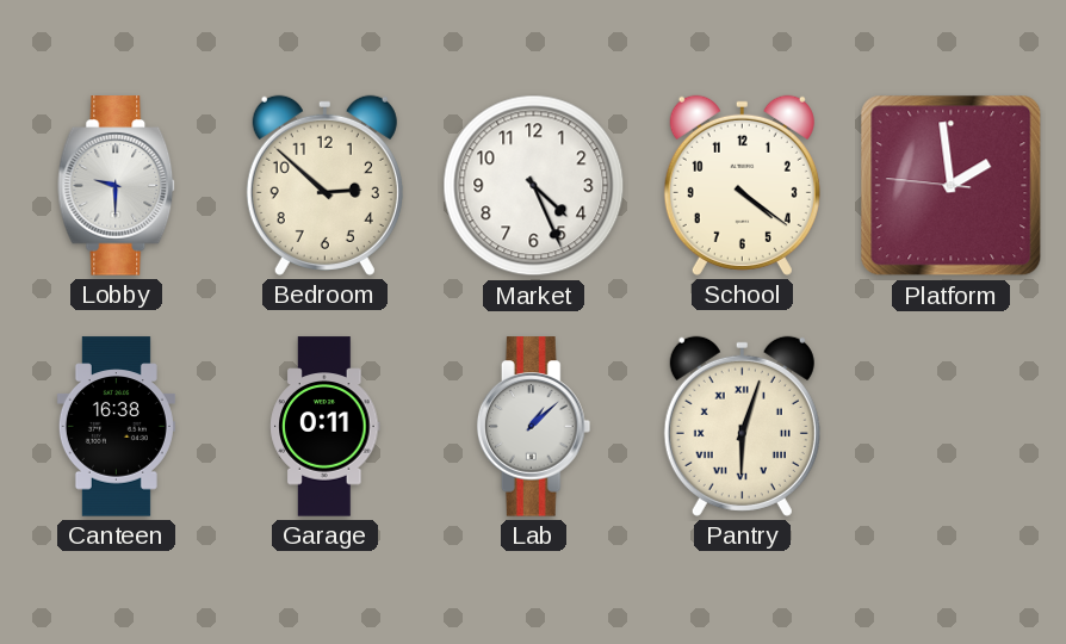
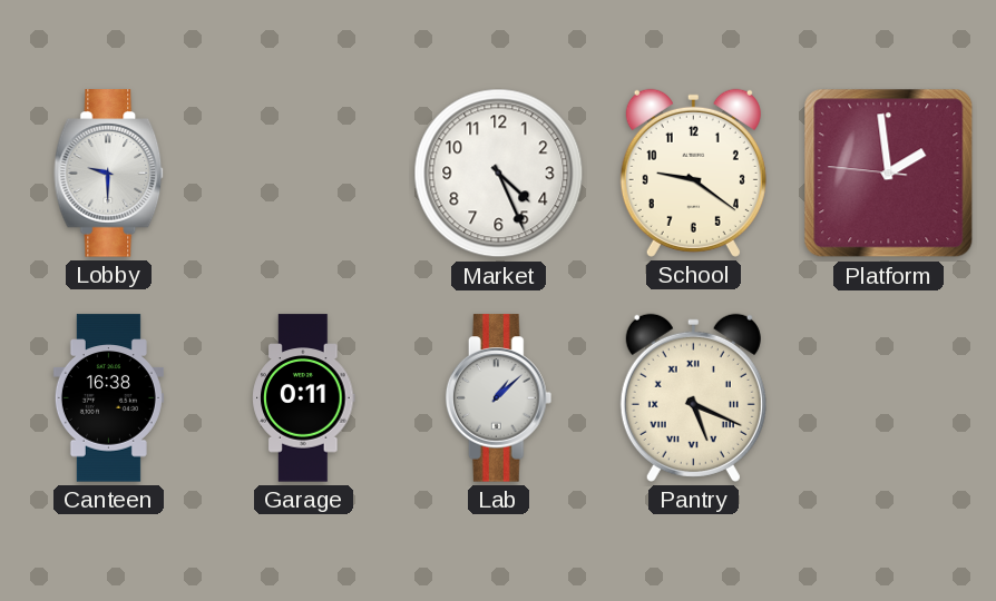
Bedroom: 2:52 -> none (324, 185)
School: 4:21 -> 9:21 (693, 173)
Pantry: 6:03 -> 5:19 (693, 397)
